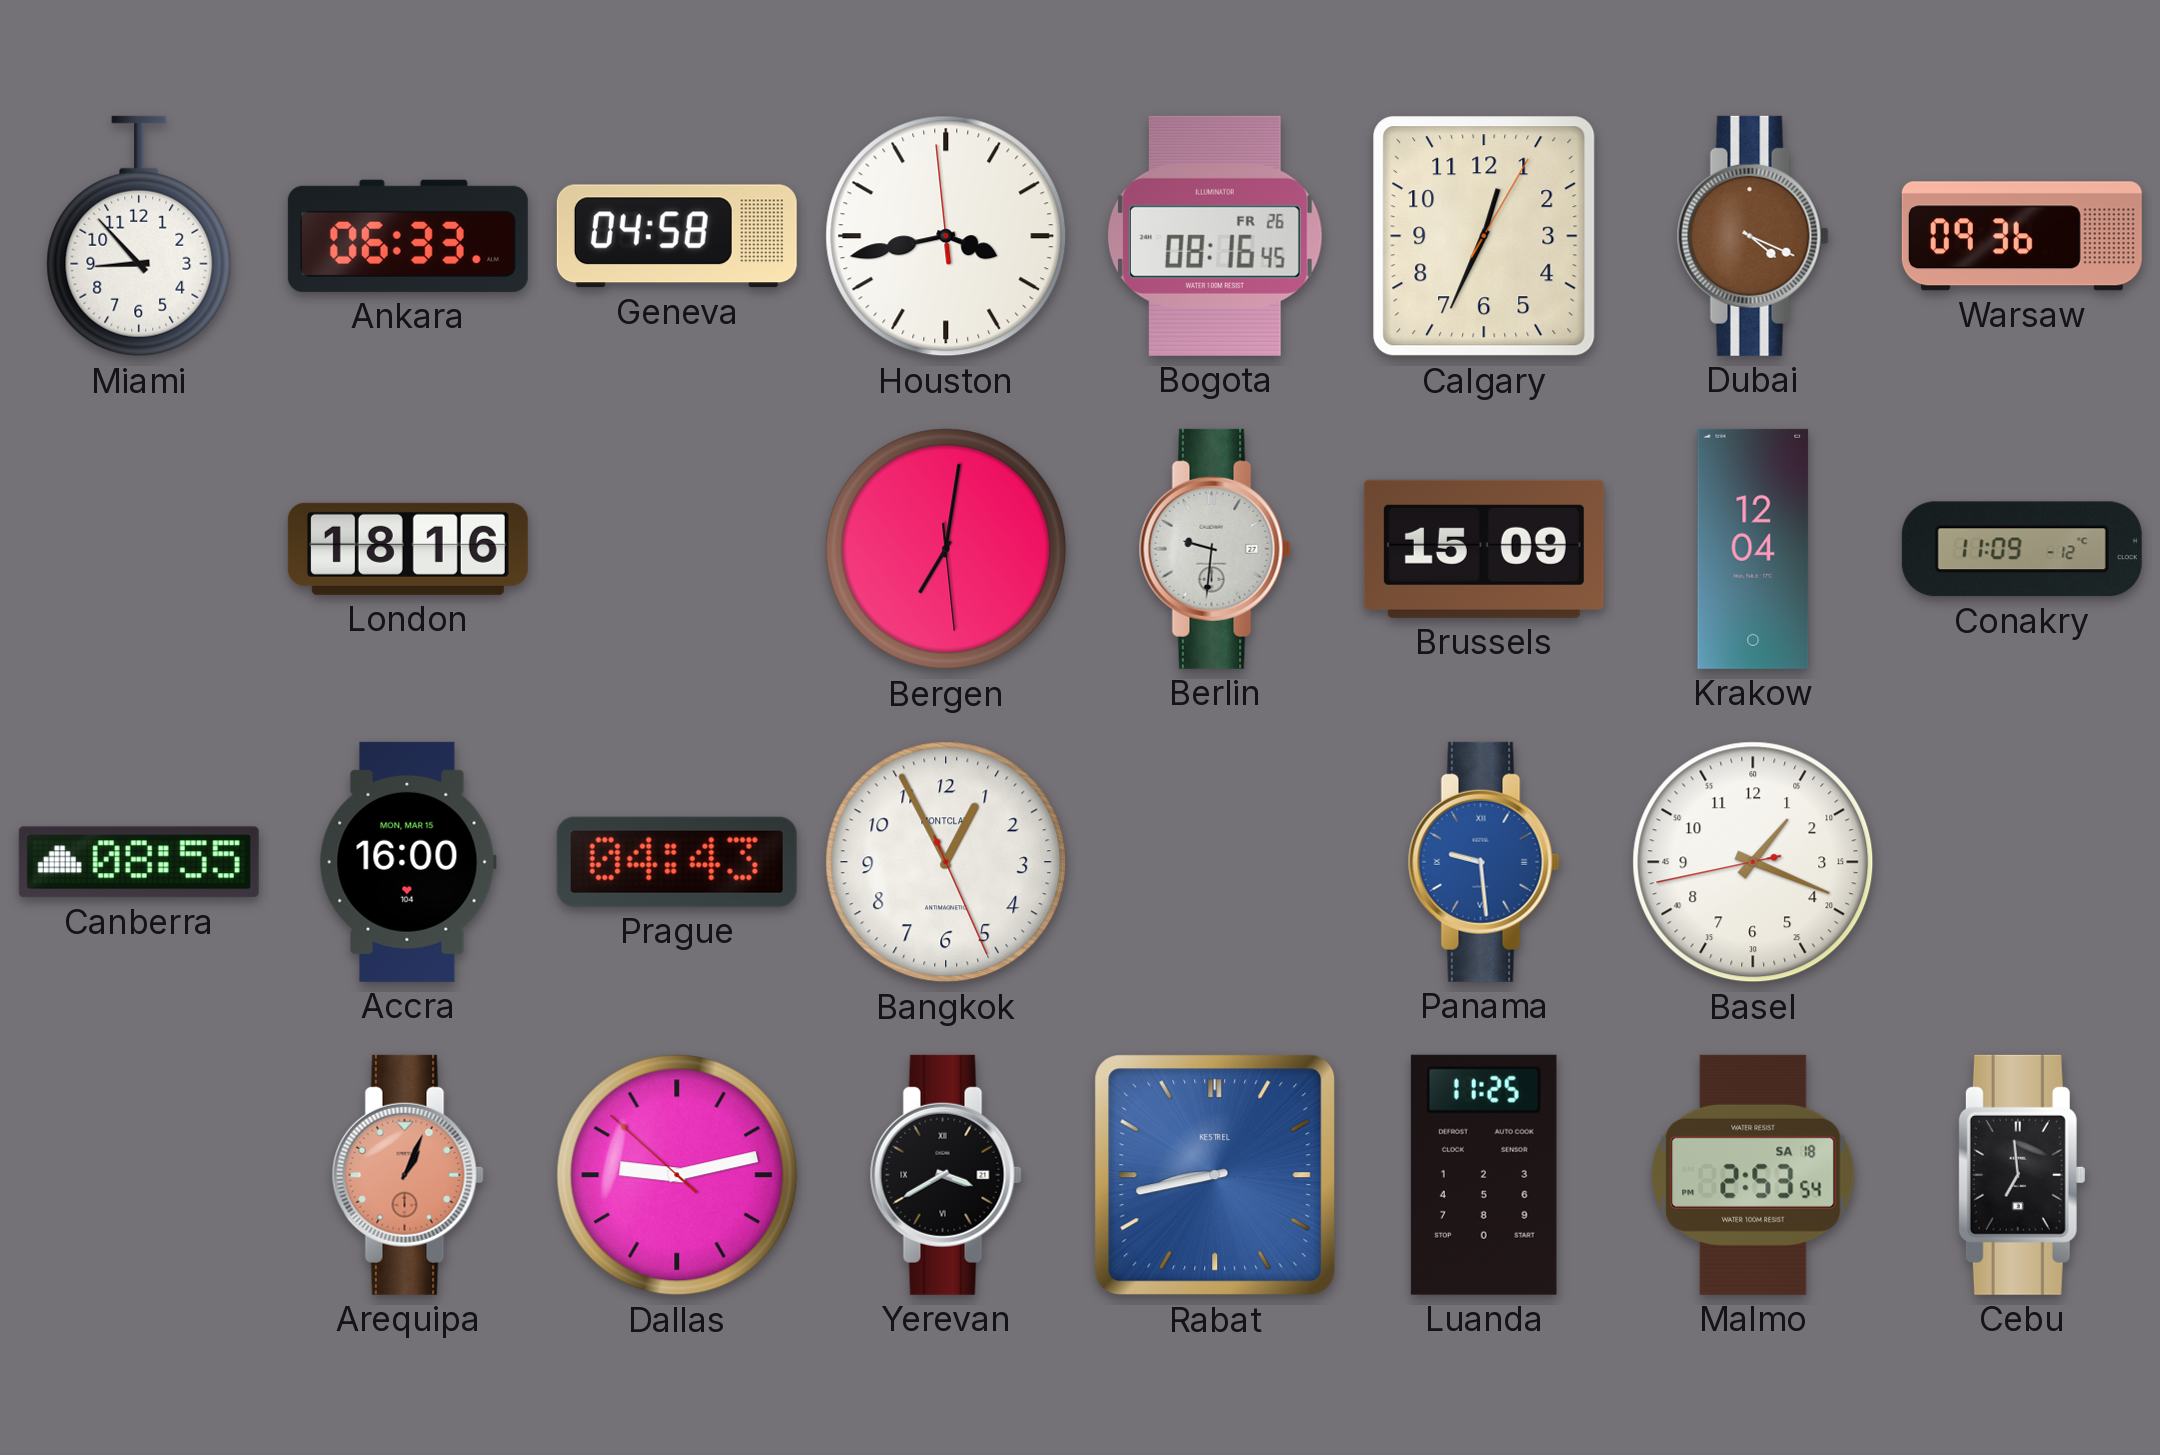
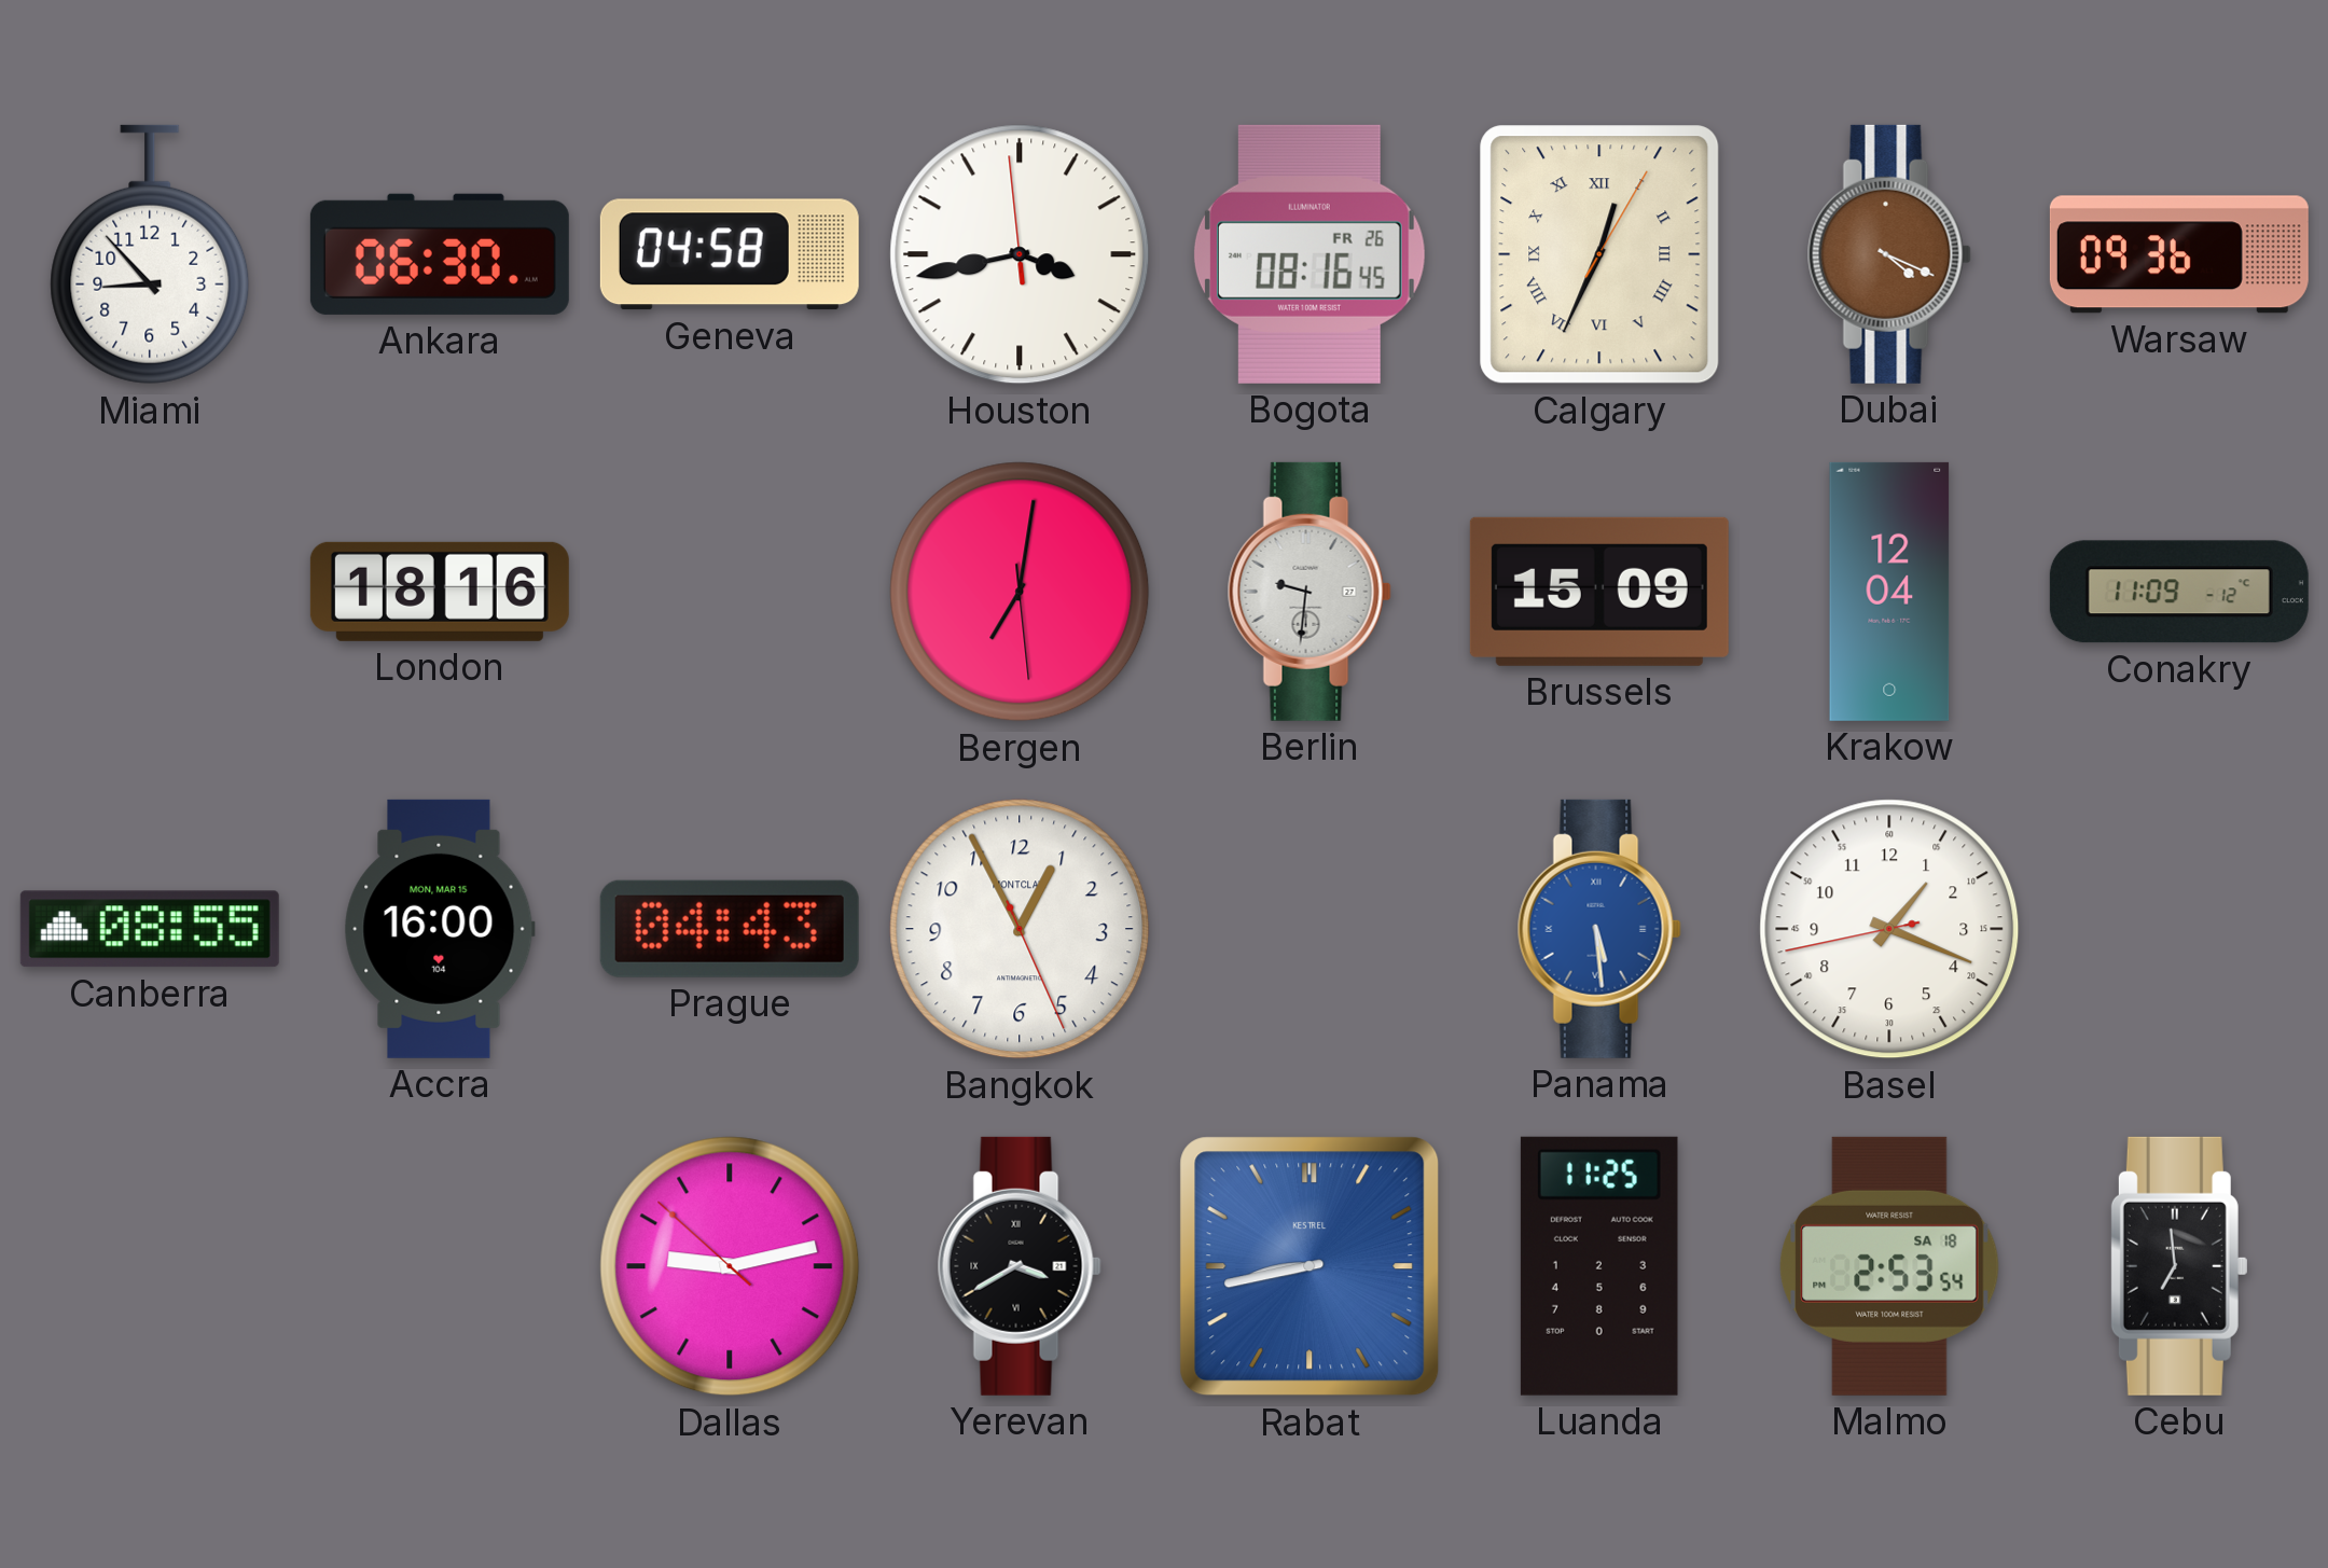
Ankara: 06:33 -> 06:30 (440, 254)
Calgary numerals: Arabic -> Roman (1599, 254)
Panama: 9:29 -> 5:29 (1599, 929)
Arequipa: 1:04 -> none (408, 1175)
